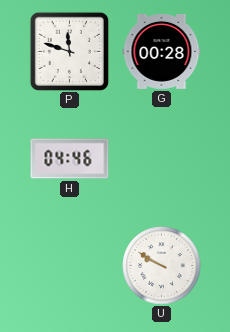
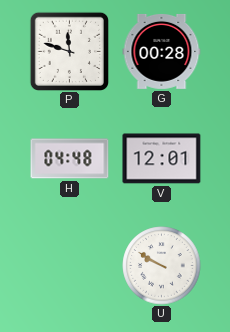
H: 04:46 -> 04:48 (70, 159)
V: none -> 12:01 (162, 159)
